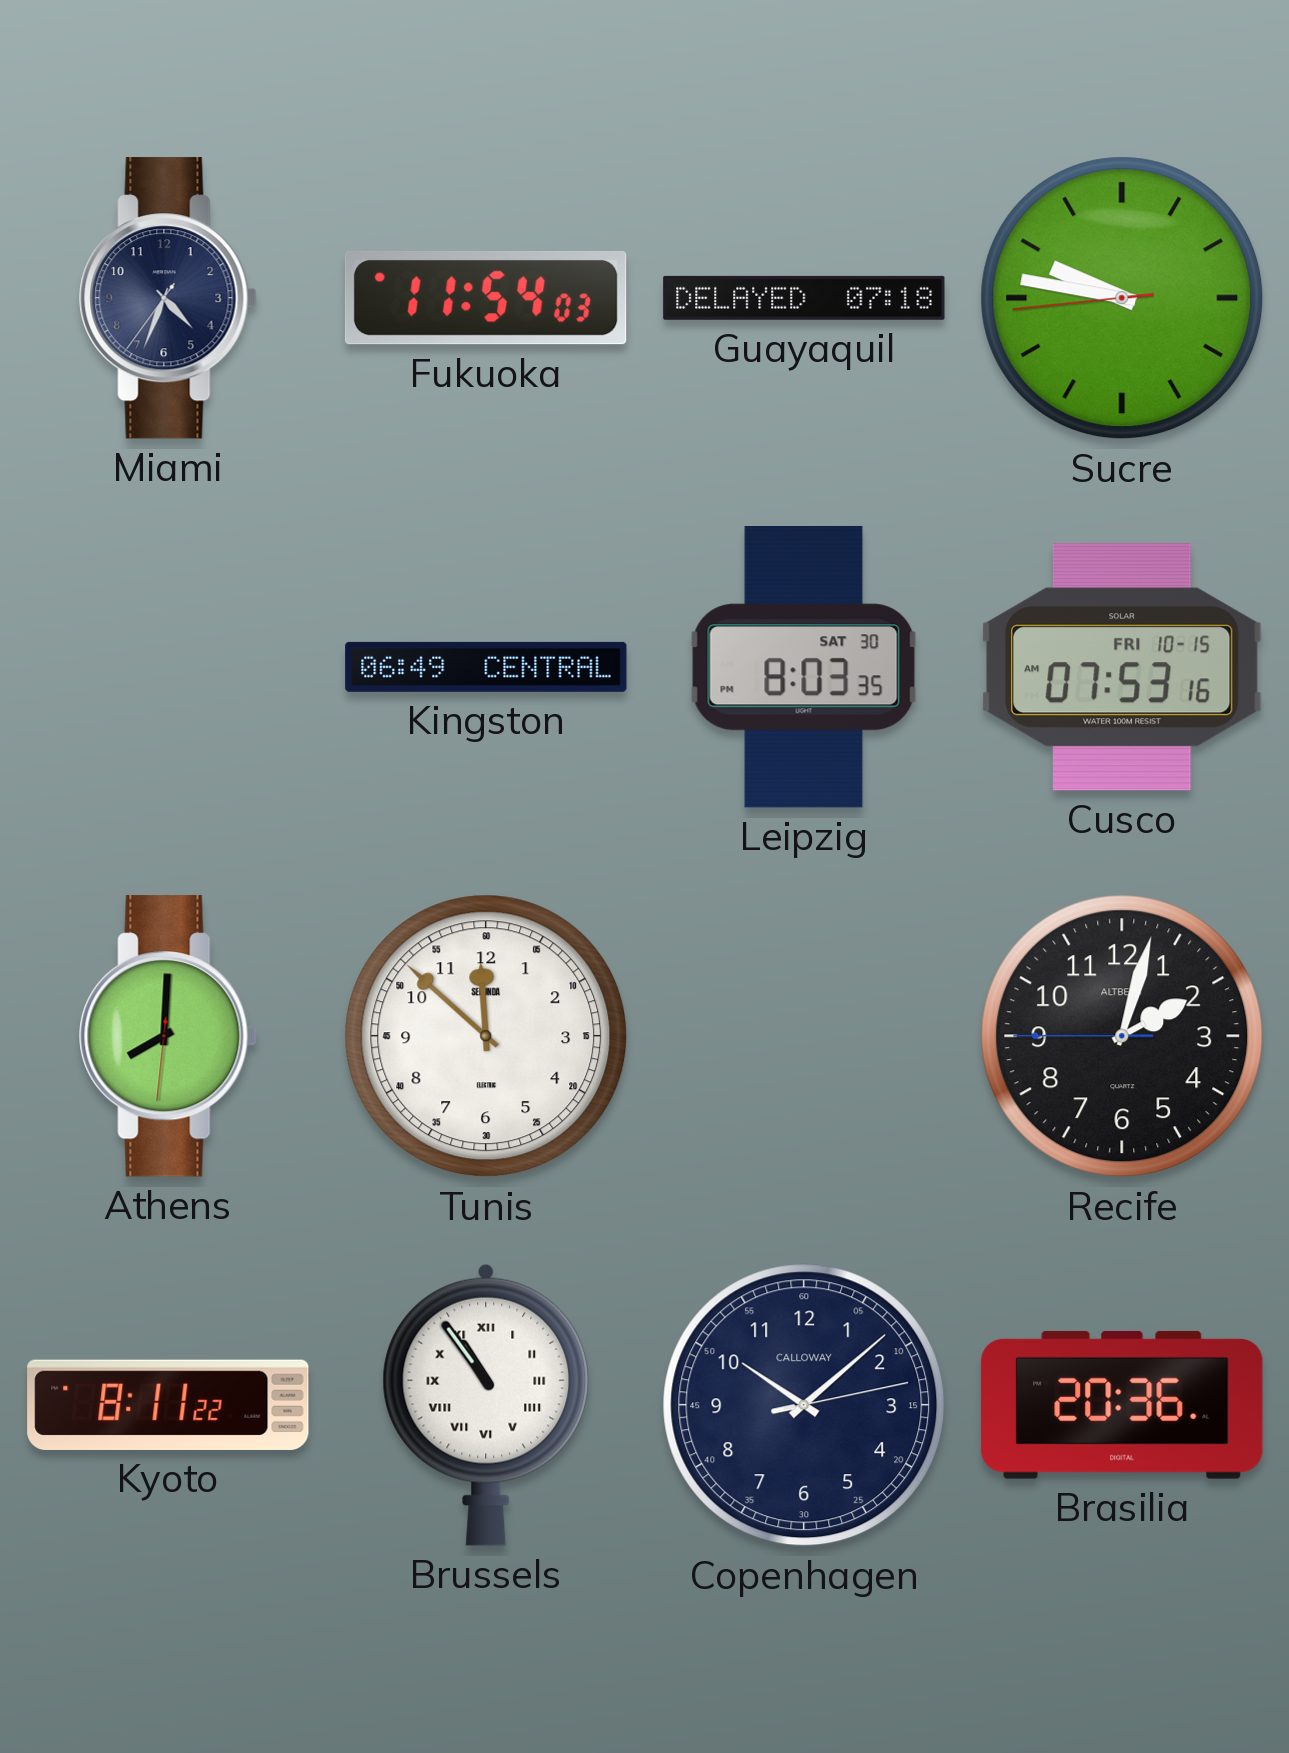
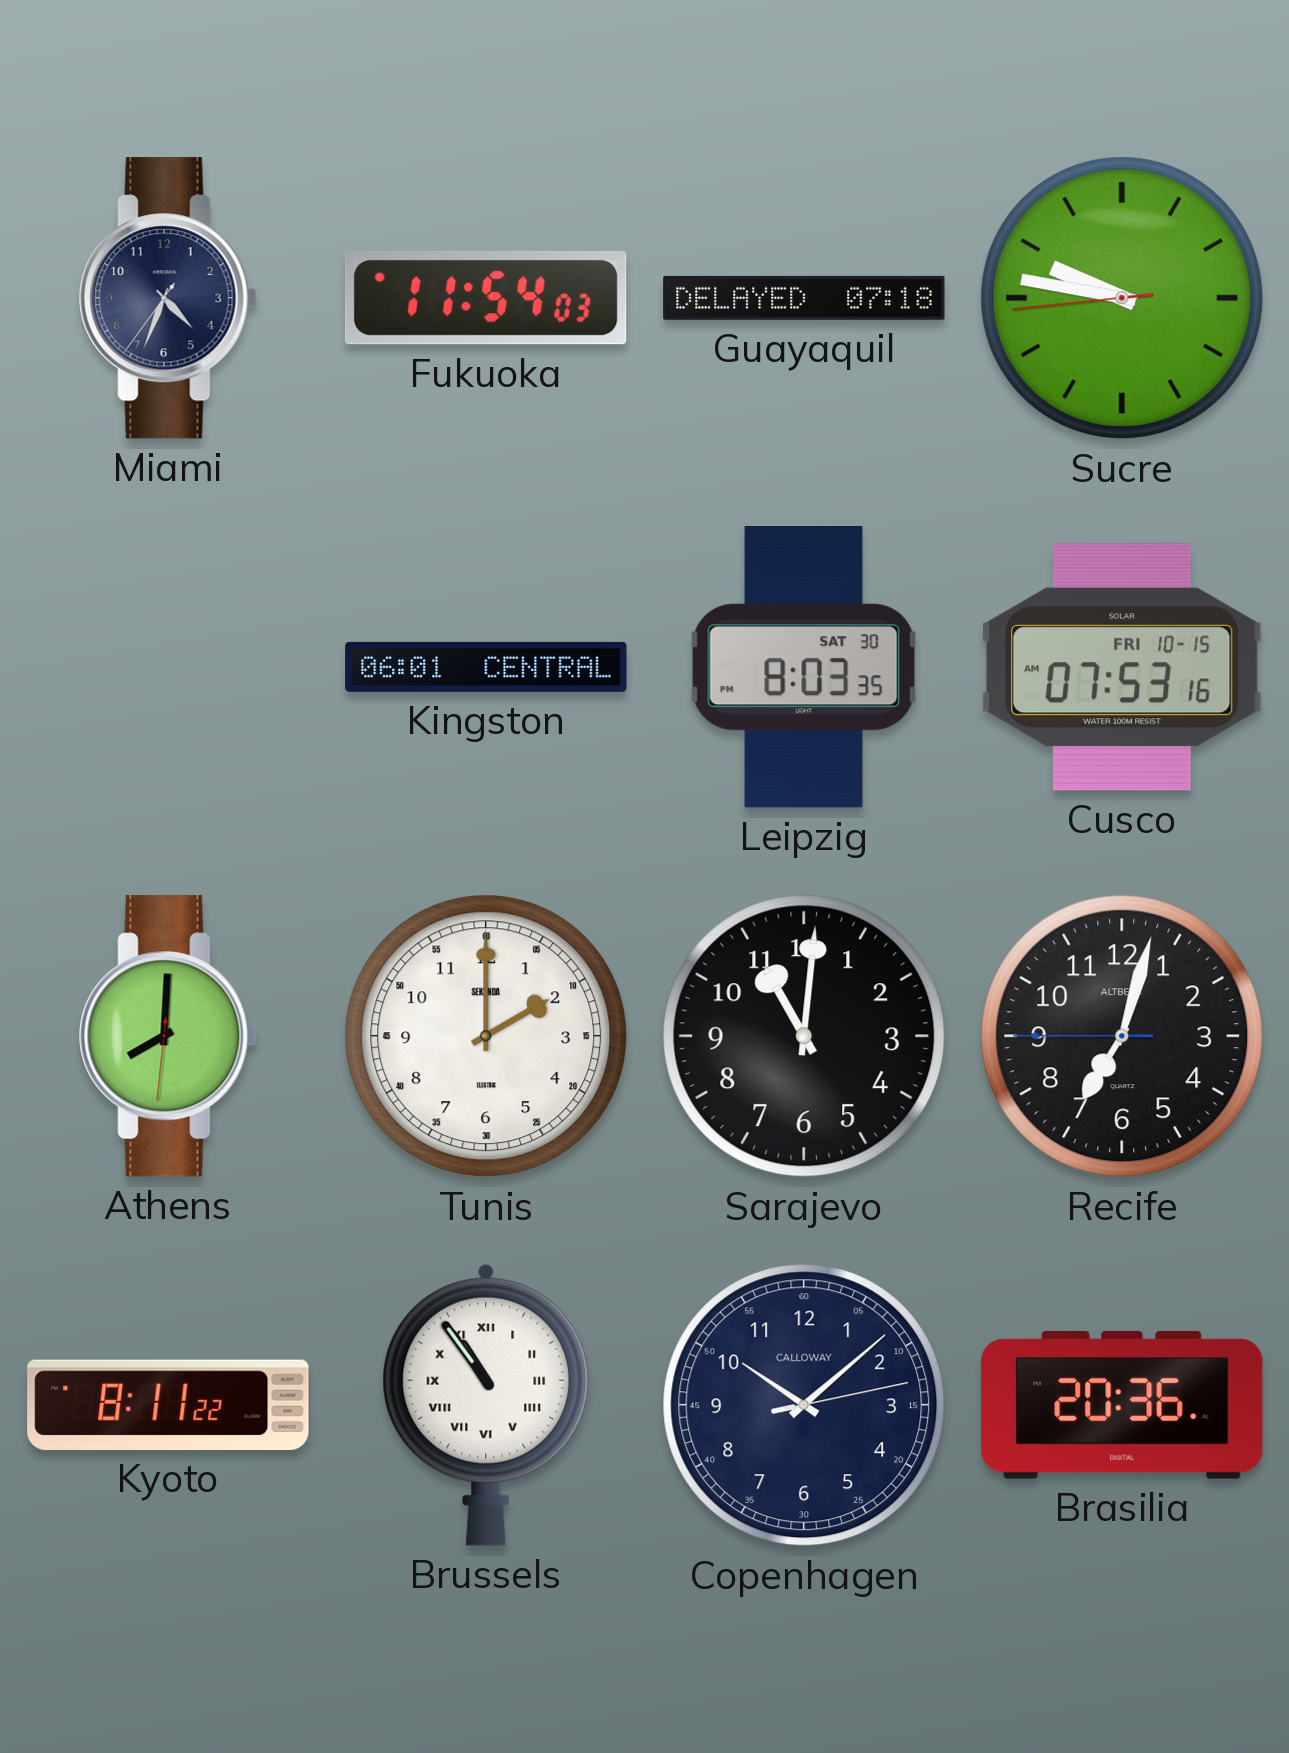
Kingston: 06:49 -> 06:01 (486, 667)
Tunis: 11:52 -> 2:00 (486, 1036)
Sarajevo: none -> 11:01 (804, 1036)
Recife: 2:02 -> 7:02 (1122, 1036)
